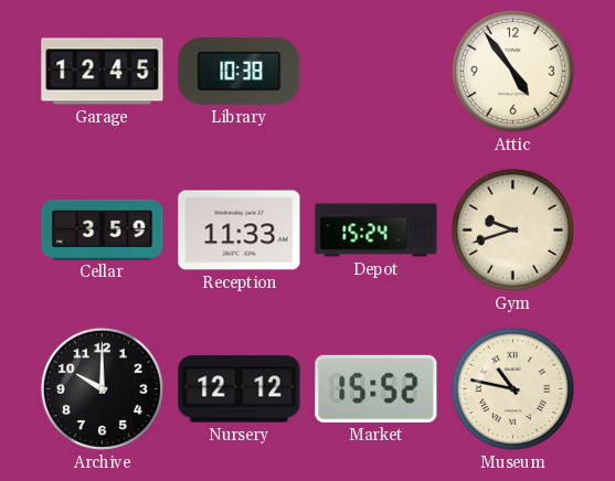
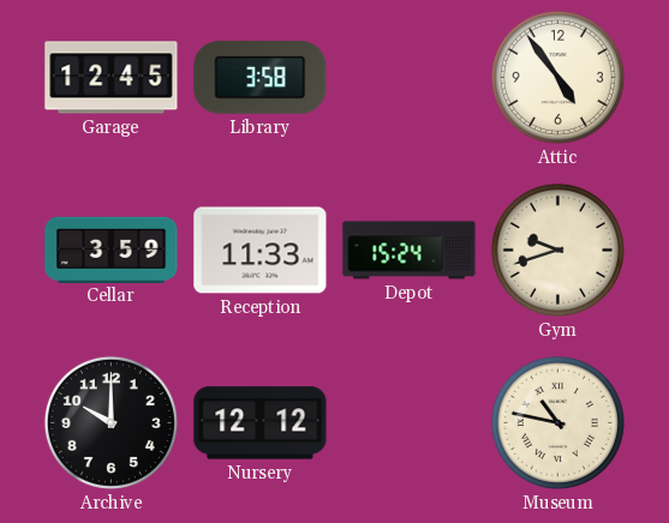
Library: 10:38 -> 3:58 (261, 78)
Market: 15:52 -> none (377, 388)
